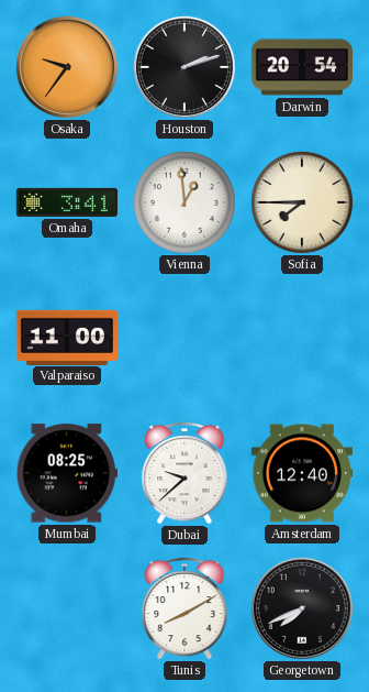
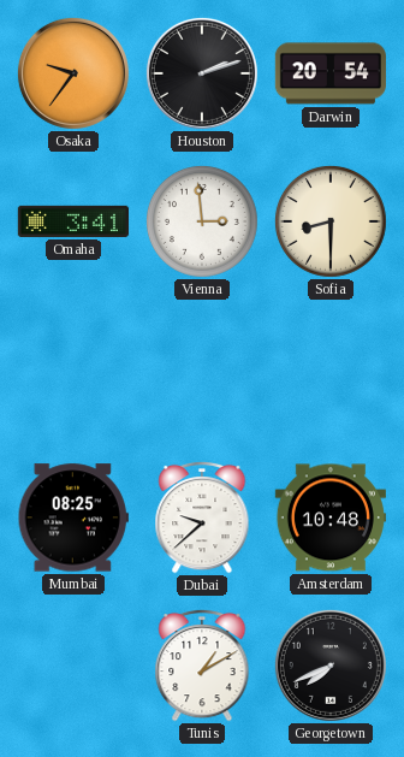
Vienna: 12:59 -> 2:59 (202, 221)
Sofia: 7:45 -> 8:30 (331, 221)
Valparaiso: 11:00 -> none (67, 337)
Amsterdam: 12:40 -> 10:48 (331, 518)
Tunis: 8:10 -> 1:10 (202, 666)
